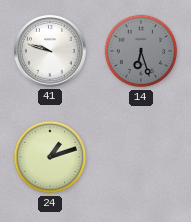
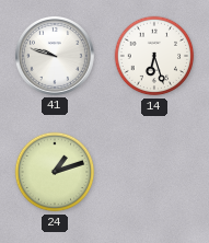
14 dial: grey -> white (154, 56)
